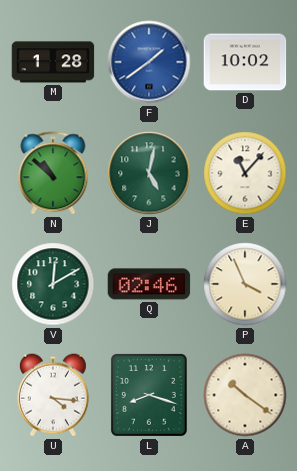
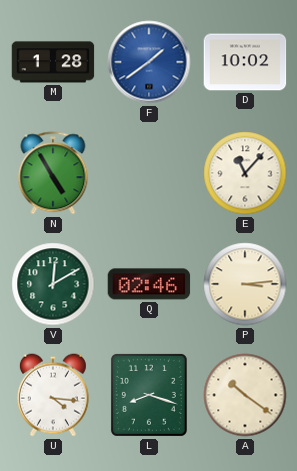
N: 10:52 -> 4:55 (53, 173)
J: 5:02 -> none (149, 173)
P: 3:56 -> 3:14 (245, 284)
